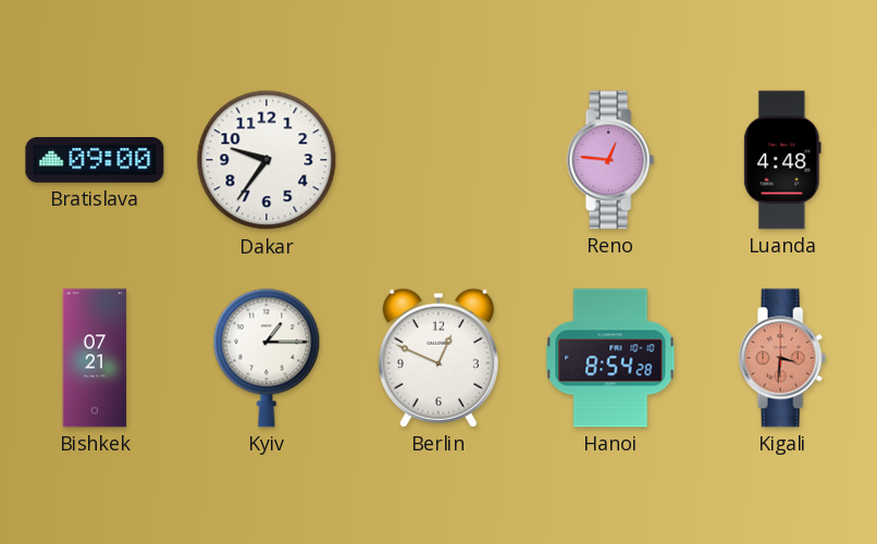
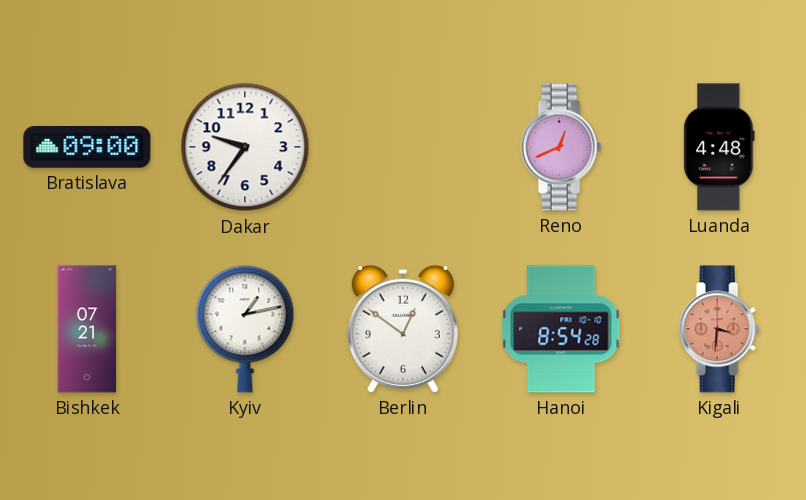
Reno: 12:46 -> 12:41 (561, 147)
Kyiv: 1:15 -> 1:13 (245, 329)
Berlin: 12:49 -> 12:51 (403, 329)
